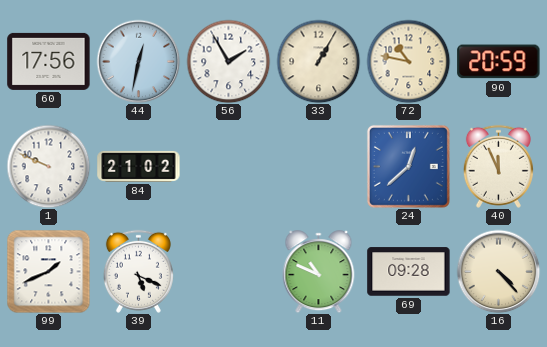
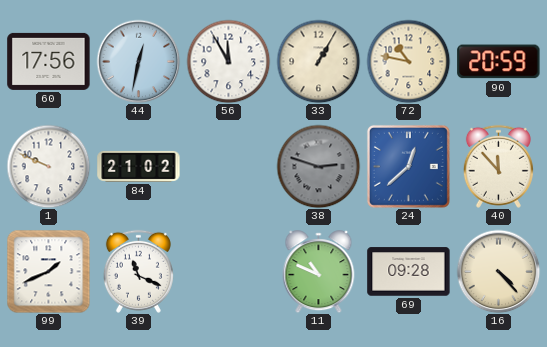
56: 1:55 -> 11:55 (228, 61)
38: none -> 2:48 (318, 166)
40: 11:56 -> 11:53 (498, 166)
39: 5:19 -> 11:19 (138, 271)
